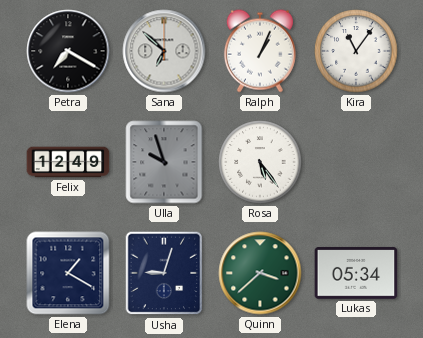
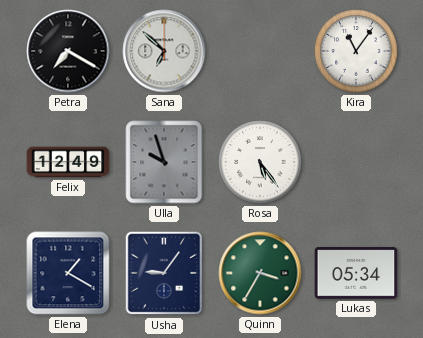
Ralph: 1:04 -> none (260, 51)
Usha: 9:03 -> 9:06 (164, 273)
Quinn: 3:38 -> 3:35 (260, 273)
